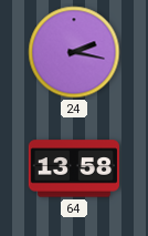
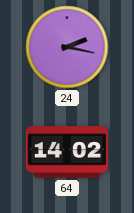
64: 13:58 -> 14:02 (66, 152)
